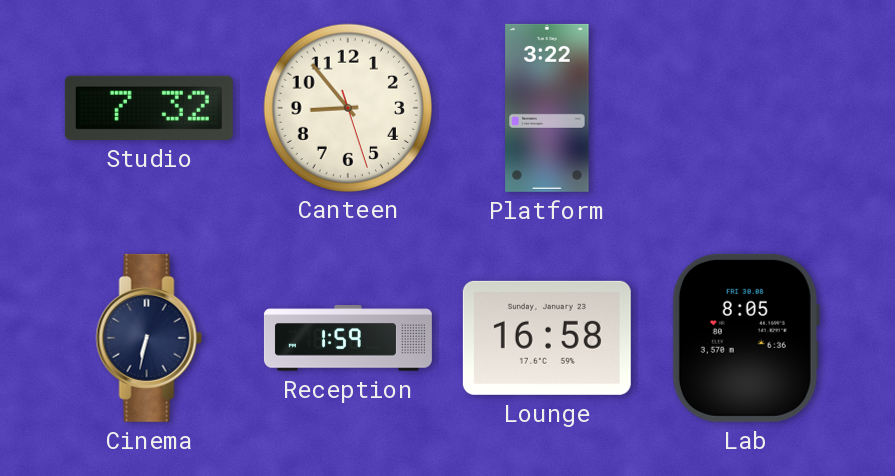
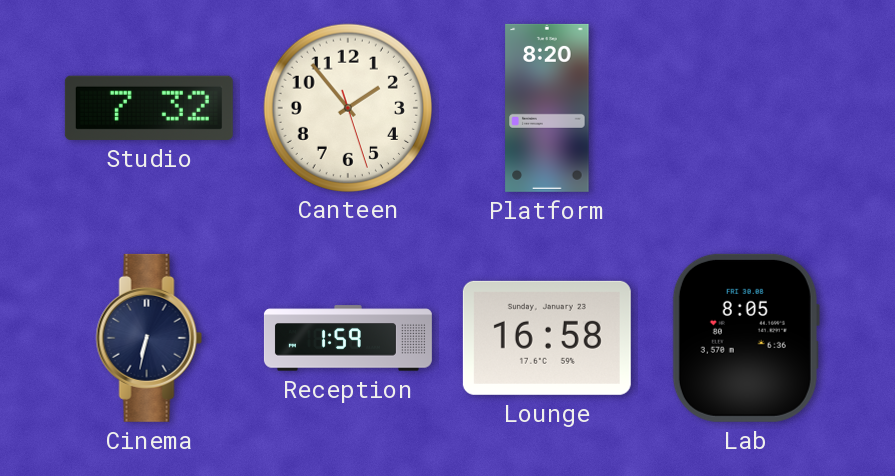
Canteen: 8:53 -> 1:53 (347, 107)
Platform: 3:22 -> 8:20 (547, 108)
